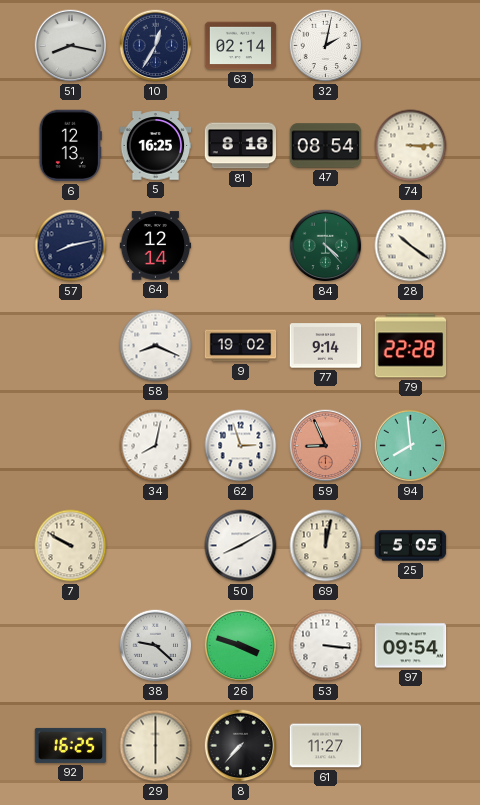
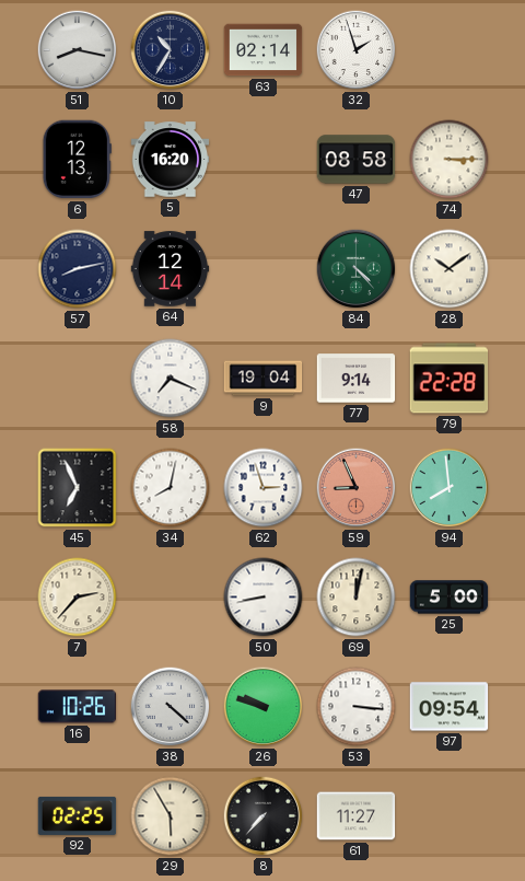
10: 12:35 -> 10:35 (171, 50)
32: 2:02 -> 1:57 (357, 50)
5: 16:25 -> 16:20 (171, 160)
81: 8:18 -> none (241, 146)
47: 08:54 -> 08:58 (357, 160)
28: 10:21 -> 10:09 (450, 269)
58: 8:19 -> 7:19 (171, 379)
9: 19:02 -> 19:04 (264, 379)
45: none -> 6:56 (78, 488)
7: 9:50 -> 2:37 (78, 598)
50: 8:10 -> 8:43 (264, 598)
25: 5:05 -> 5:00 (450, 598)
16: none -> 10:26 (78, 707)
38: 9:22 -> 4:22 (171, 707)
26: 3:48 -> 9:48 (264, 707)
92: 16:25 -> 02:25 (78, 815)
29: 6:00 -> 5:55 (171, 816)
